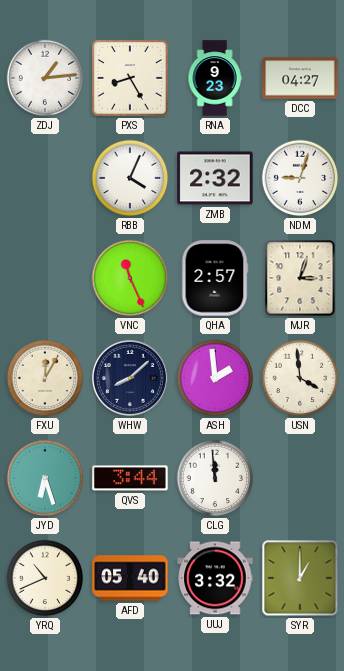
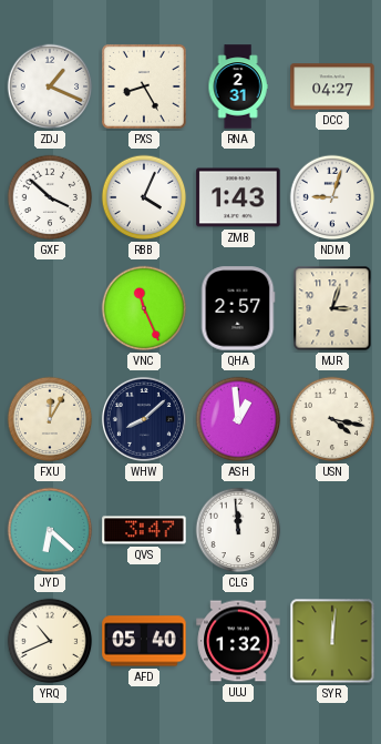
ZDJ: 1:14 -> 1:19 (50, 86)
RNA: 9:23 -> 2:31 (238, 86)
GXF: none -> 3:52 (50, 197)
ZMB: 2:32 -> 1:43 (238, 197)
ASH: 1:59 -> 12:59 (238, 419)
USN: 3:59 -> 4:17 (332, 419)
JYD: 6:27 -> 6:22 (50, 530)
QVS: 3:44 -> 3:47 (144, 530)
UUJ: 3:32 -> 1:32 (238, 641)
SYR: 1:00 -> 12:01 (332, 641)
